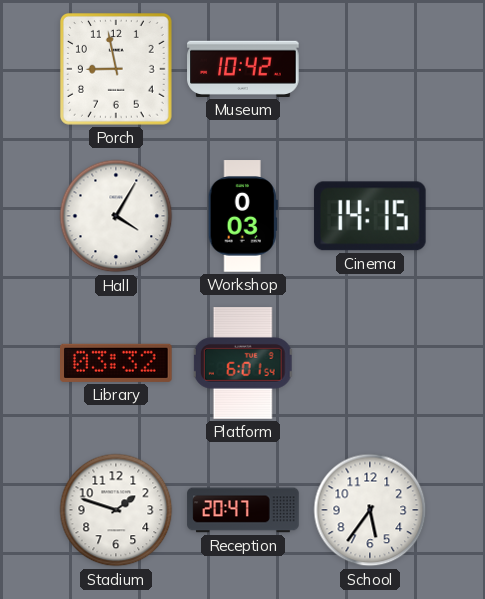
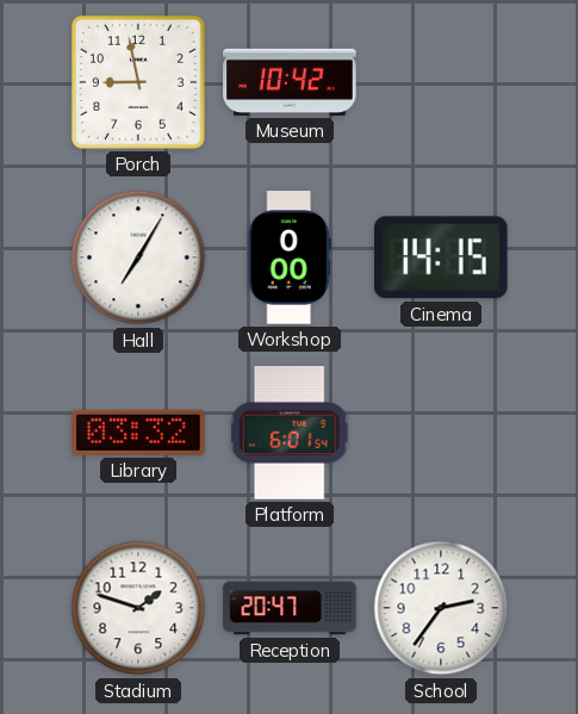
Hall: 4:05 -> 7:05 (138, 257)
Workshop: 0:03 -> 0:00 (290, 257)
School: 5:36 -> 2:36 (441, 608)
